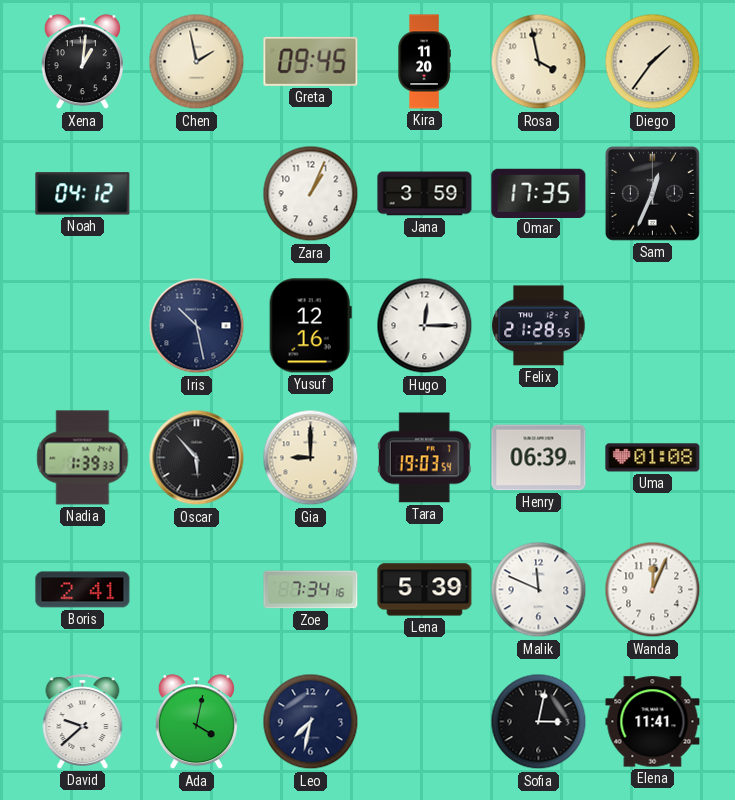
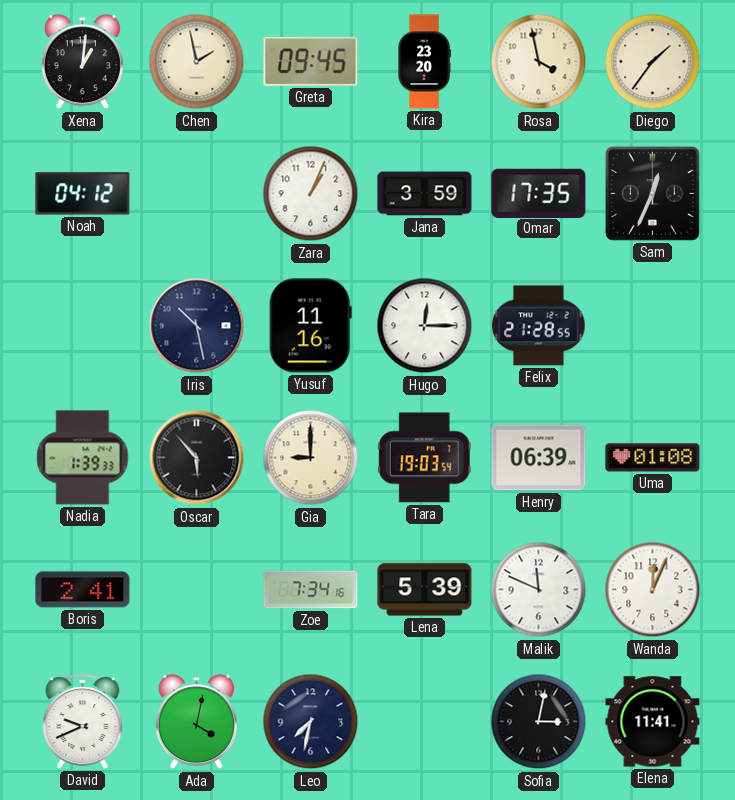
Kira: 11:20 -> 23:20 (424, 62)
Yusuf: 12:16 -> 11:16 (310, 326)
David: 9:38 -> 9:41 (83, 722)
